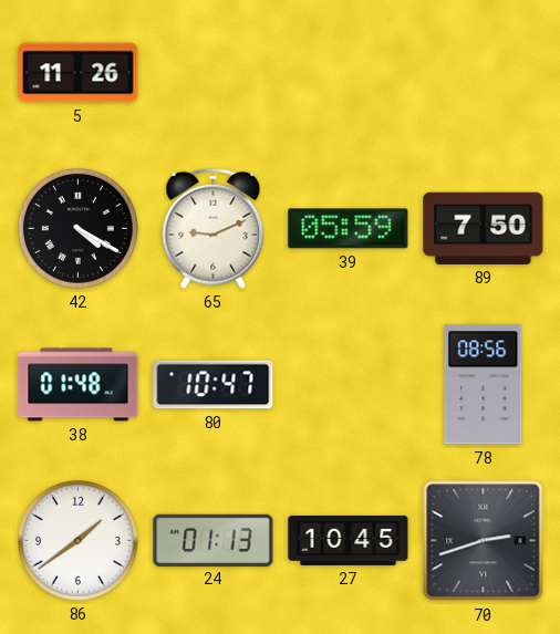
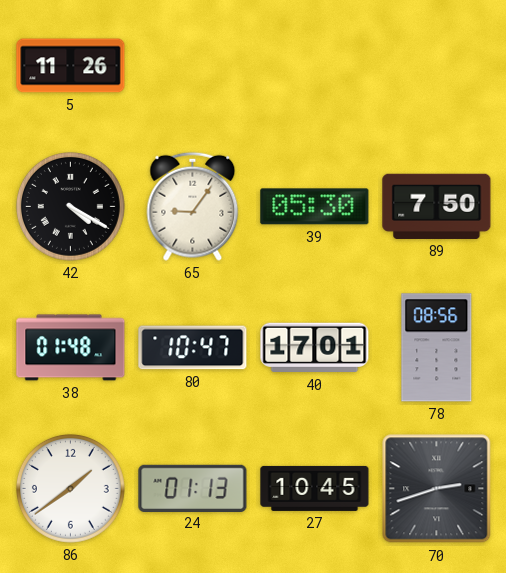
65: 9:11 -> 9:06 (193, 206)
39: 05:59 -> 05:30 (315, 207)
40: none -> 17:01 (315, 348)
